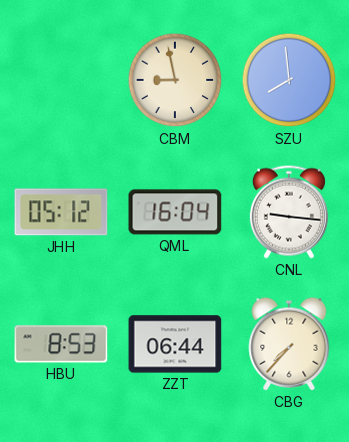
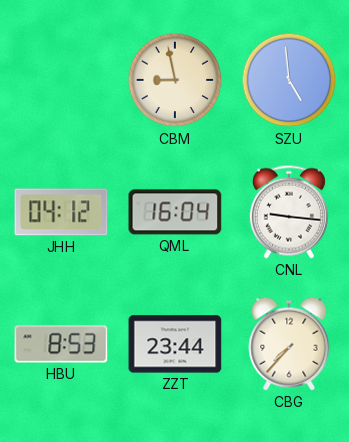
SZU: 7:59 -> 4:59 (289, 80)
JHH: 05:12 -> 04:12 (61, 212)
ZZT: 06:44 -> 23:44 (175, 344)
